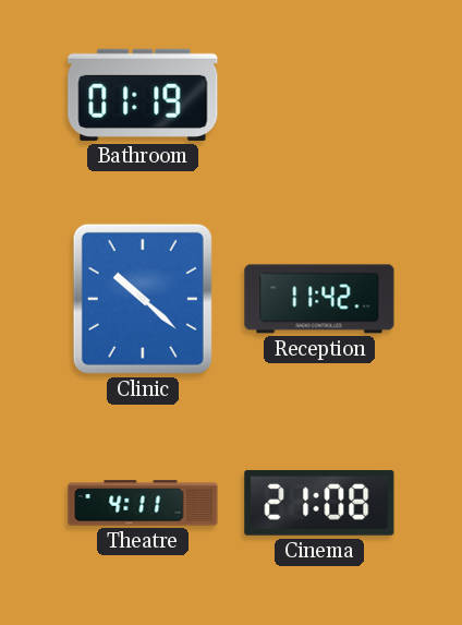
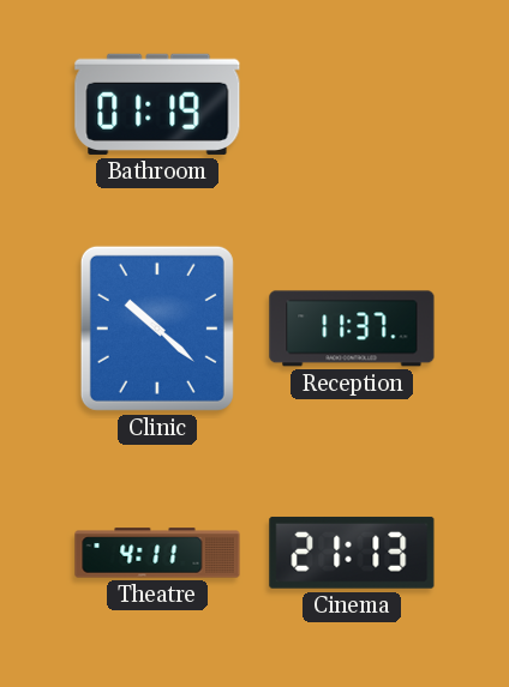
Reception: 11:42 -> 11:37 (352, 329)
Cinema: 21:08 -> 21:13 (352, 553)
